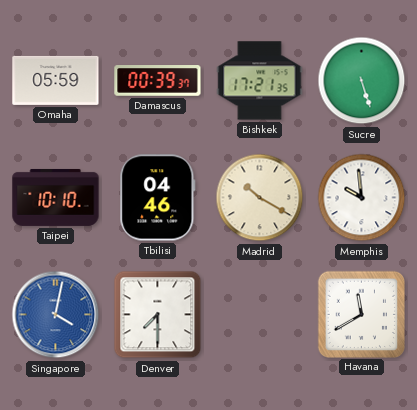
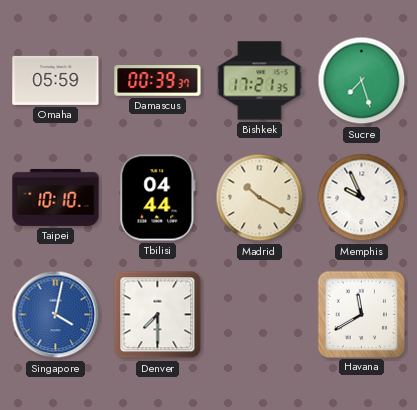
Sucre: 5:27 -> 7:27 (362, 81)
Tbilisi: 04:46 -> 04:44 (158, 198)
Memphis: 9:59 -> 9:56 (362, 198)
